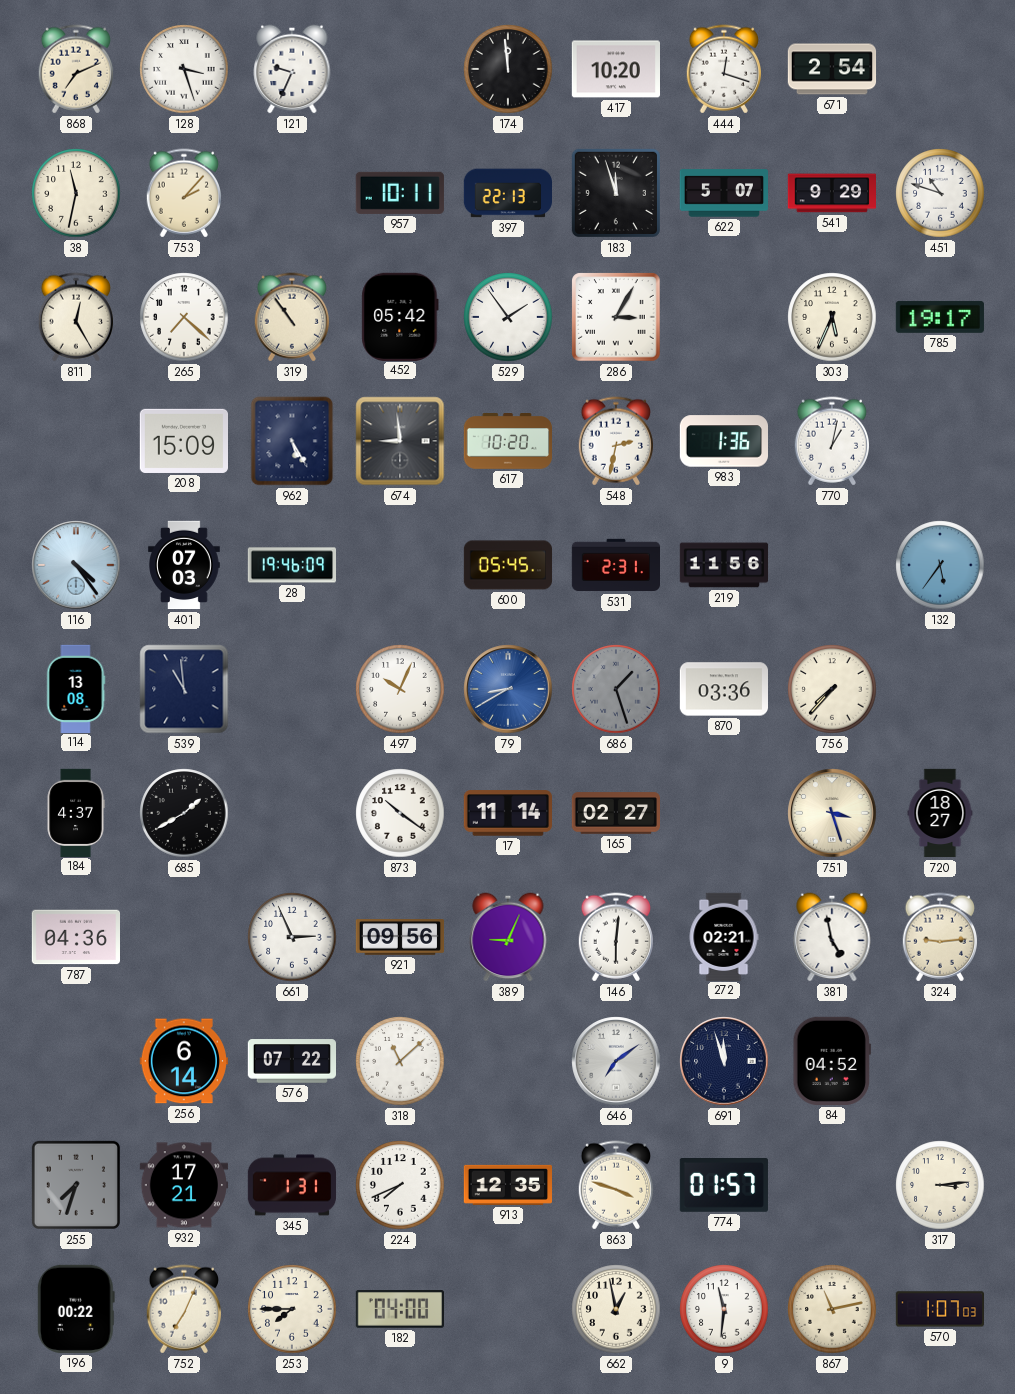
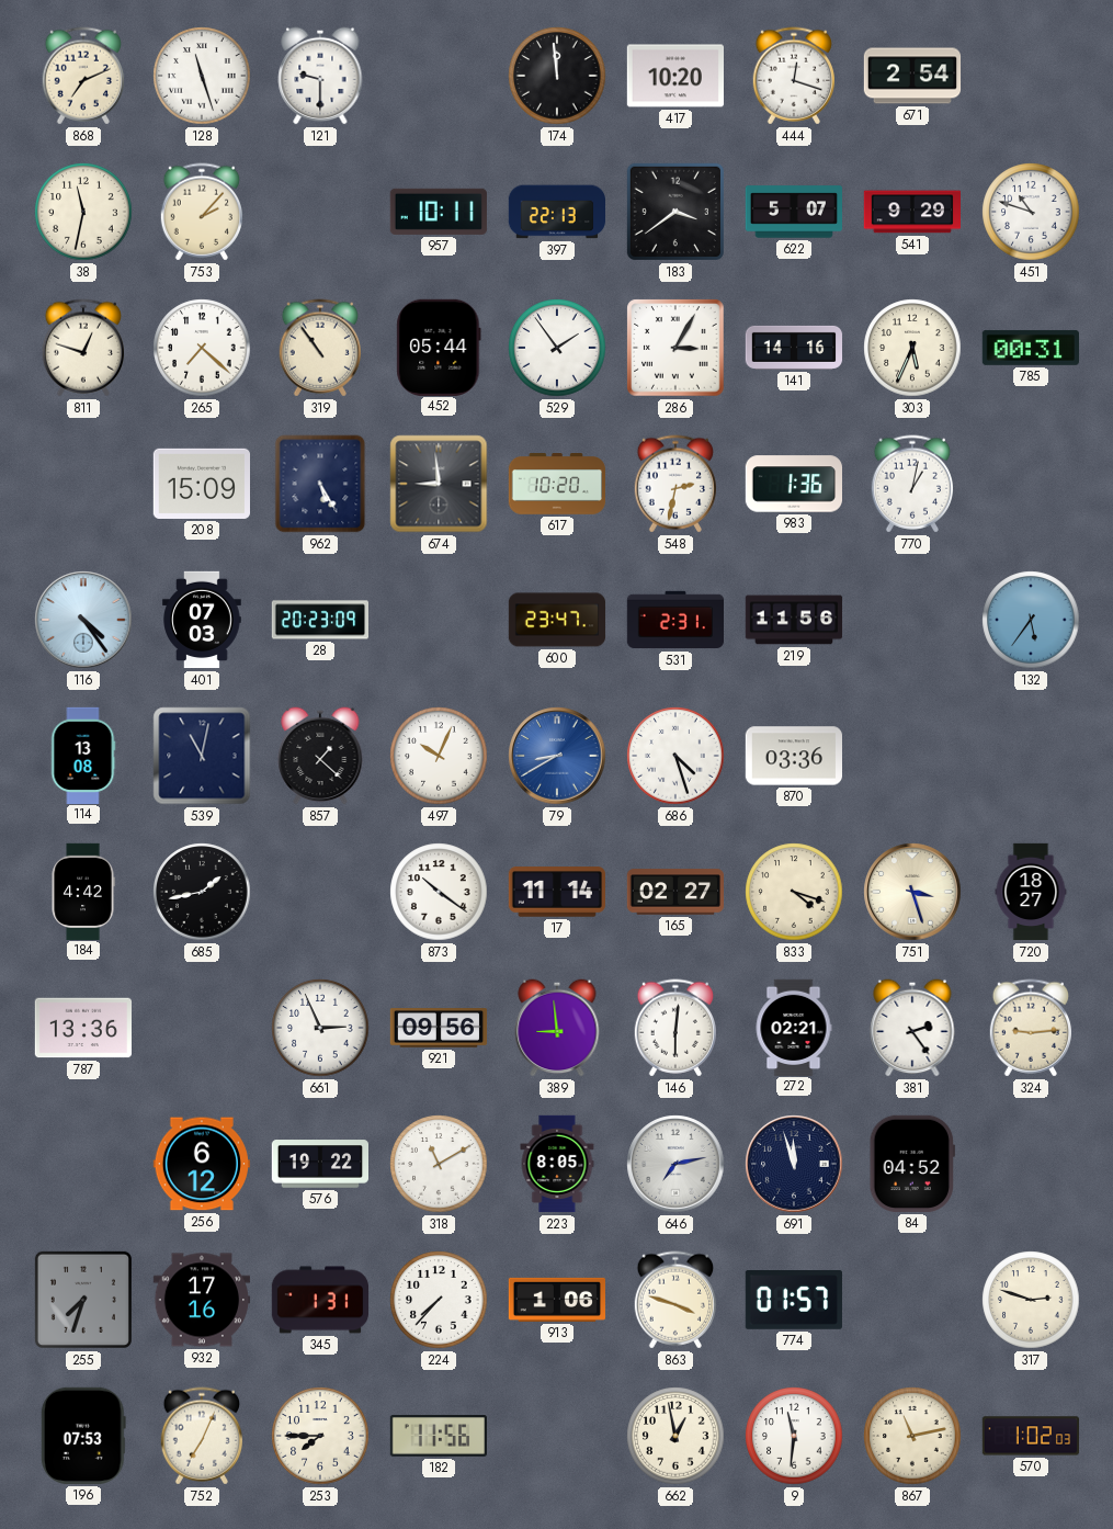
128: 3:27 -> 11:27 (202, 76)
121: 9:34 -> 9:30 (320, 76)
183: 11:57 -> 3:39 (675, 212)
811: 12:25 -> 12:48 (82, 348)
452: 05:42 -> 05:44 (439, 347)
141: none -> 14:16 (794, 348)
785: 19:17 -> 00:31 (1031, 348)
28: 19:46 -> 20:23 (319, 620)
600: 05:45 -> 23:47 (557, 620)
539: 10:59 -> 11:02 (202, 756)
857: none -> 1:22 (320, 756)
686: 1:27 -> 4:27 (675, 756)
686 dial: grey -> white (675, 756)
756: 7:37 -> none (832, 689)
184: 4:37 -> 4:42 (83, 891)
685: 1:40 -> 1:43 (202, 892)
833: none -> 4:18 (794, 892)
787: 04:36 -> 13:36 (82, 1028)
389: 9:04 -> 8:59 (557, 1028)
381: 4:58 -> 2:24 (912, 1028)
256: 6:14 -> 6:12 (201, 1164)
576: 07:22 -> 19:22 (319, 1164)
318: 11:08 -> 11:10 (439, 1164)
223: none -> 8:05 (557, 1164)
646: 7:09 -> 7:13 (675, 1164)
932: 17:21 -> 17:16 (201, 1300)
224: 7:41 -> 7:37 (439, 1300)
913: 12:35 -> 1:06 (556, 1300)
317: 3:14 -> 2:48 (1031, 1300)
196: 00:22 -> 07:53 (83, 1436)
182: 04:00 -> 11:56 (438, 1437)
570: 1:07 -> 1:02 (1030, 1436)
